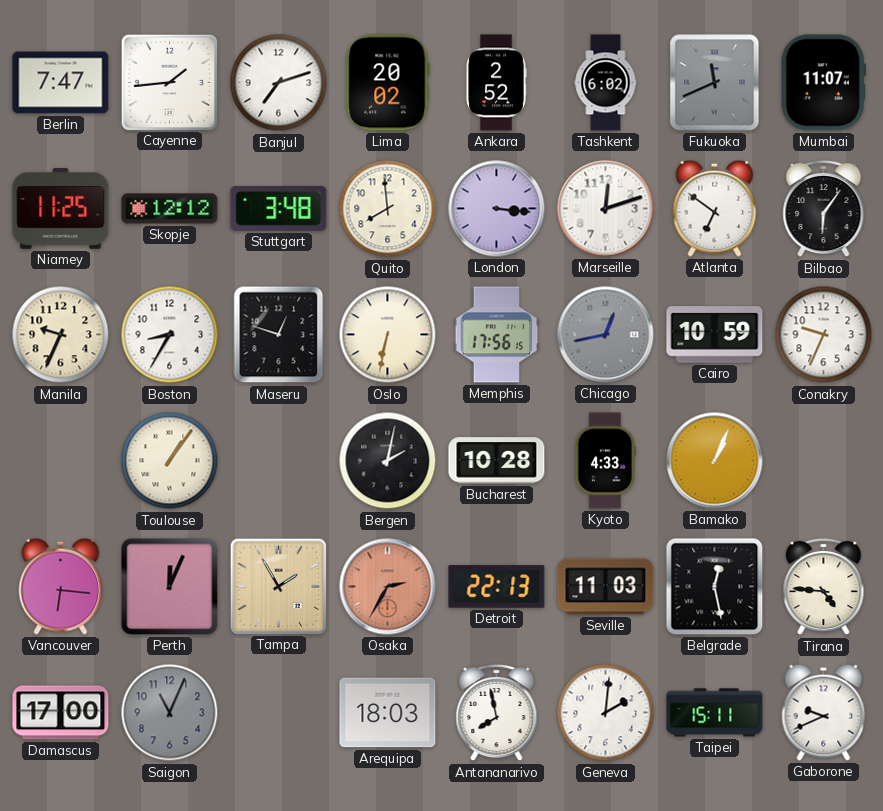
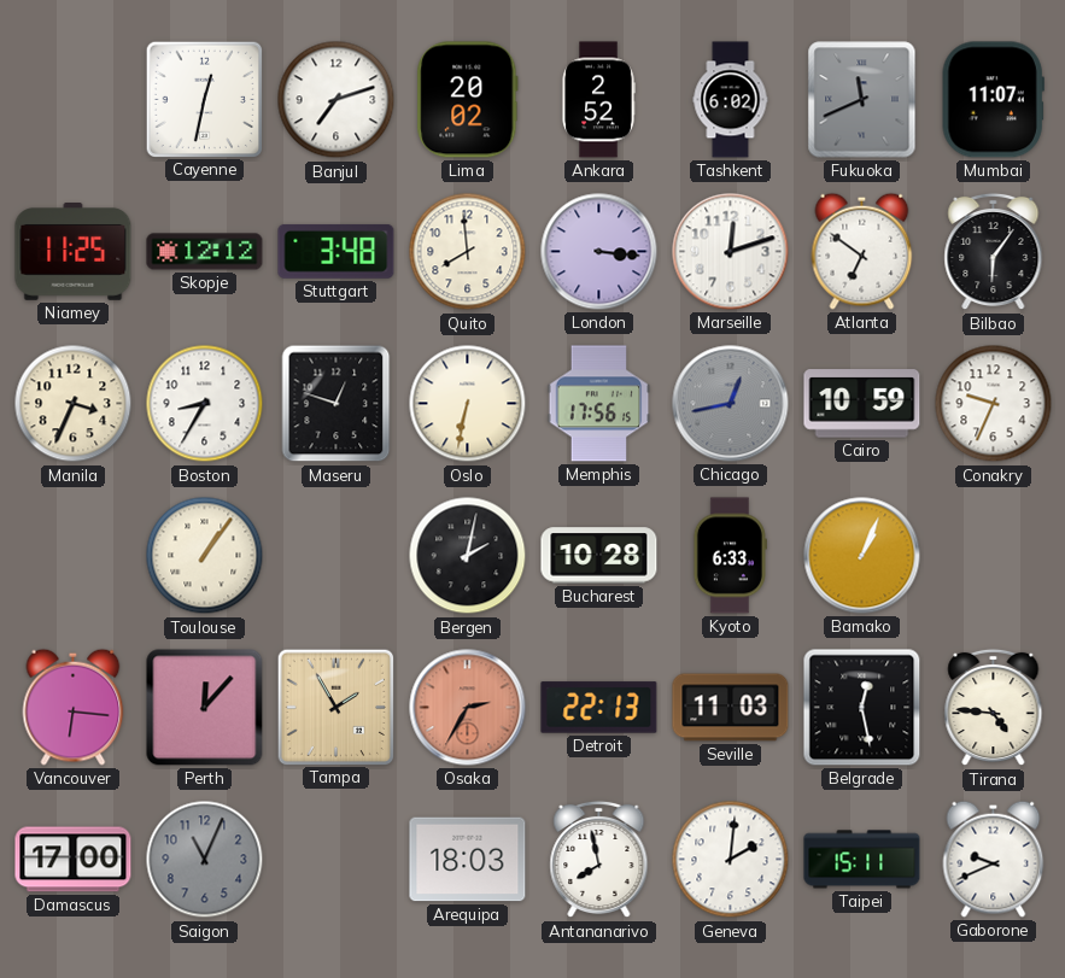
Berlin: 7:47 -> none (61, 83)
Cayenne: 1:44 -> 12:32 (204, 99)
Manila: 9:34 -> 3:34 (74, 404)
Kyoto: 4:33 -> 6:33 (730, 556)
Perth: 12:04 -> 12:07 (205, 708)
